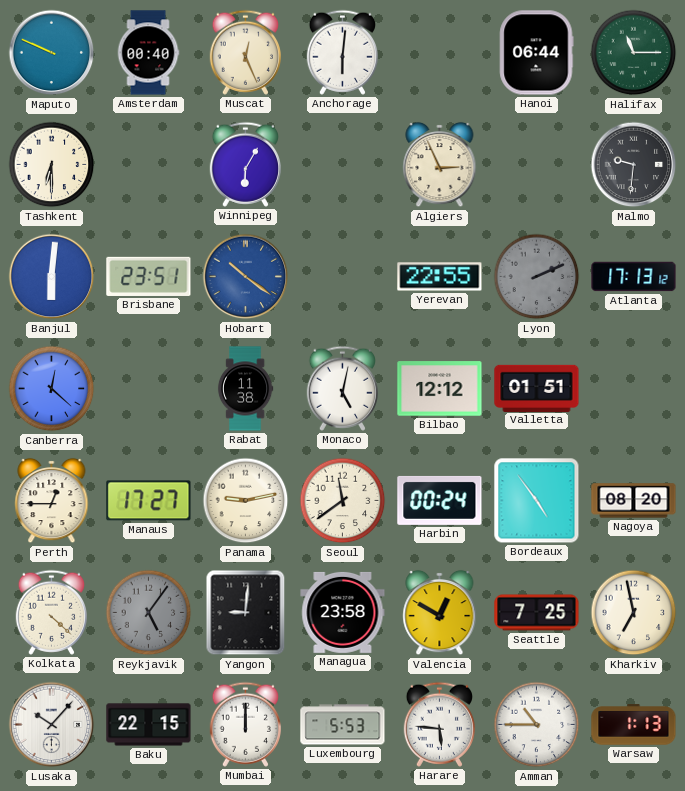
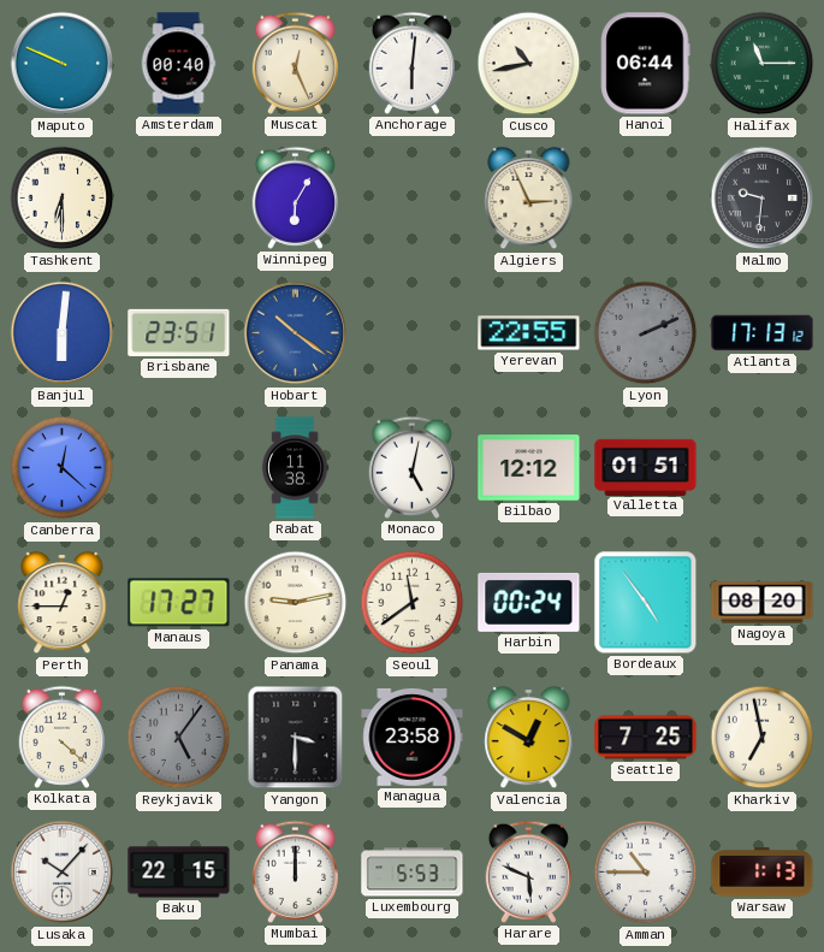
Cusco: none -> 10:43 (529, 64)
Yangon: 9:01 -> 3:30 (296, 738)
Harare: 5:46 -> 5:49 (528, 871)
